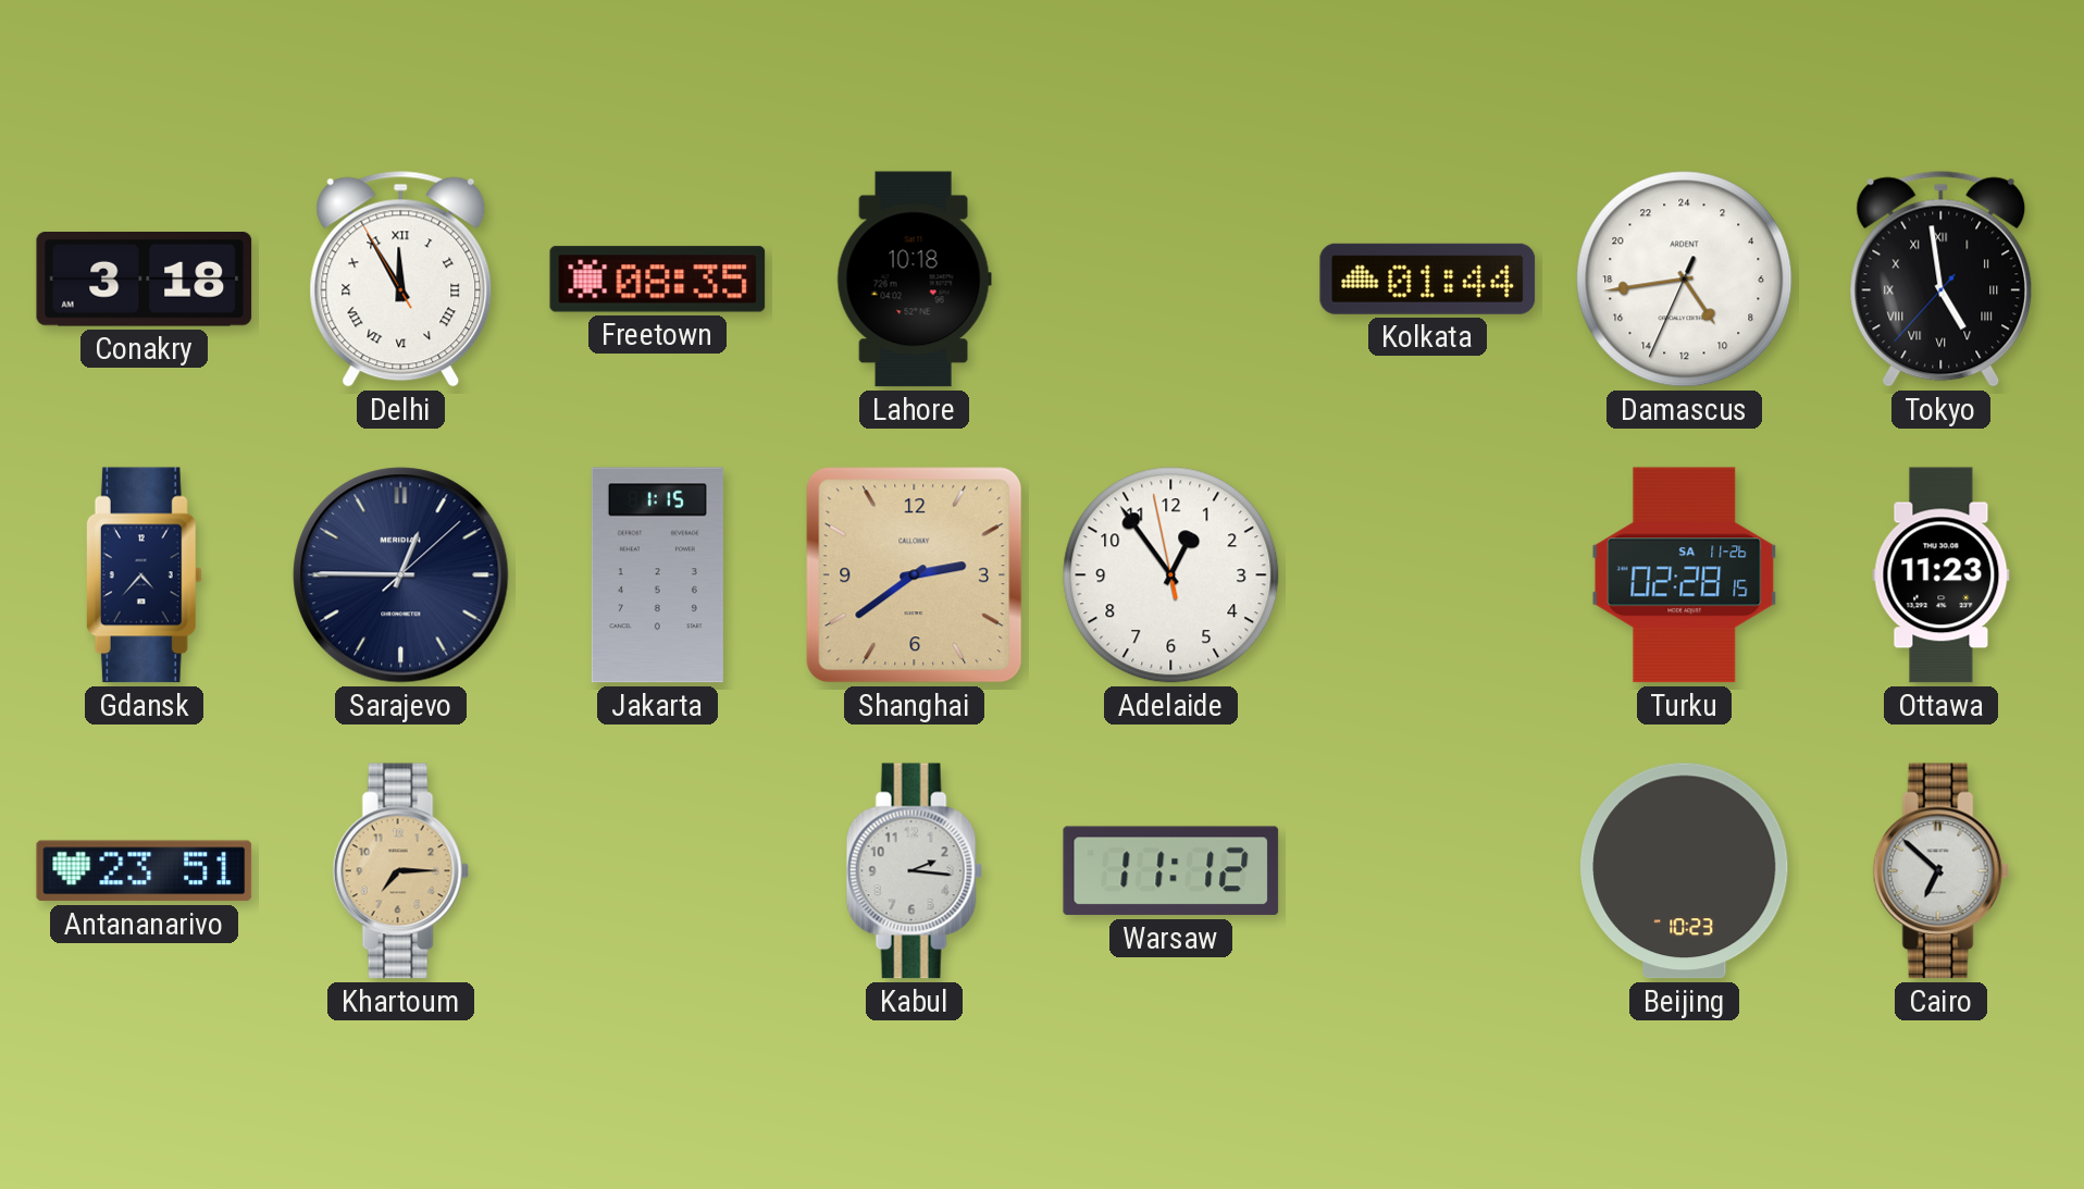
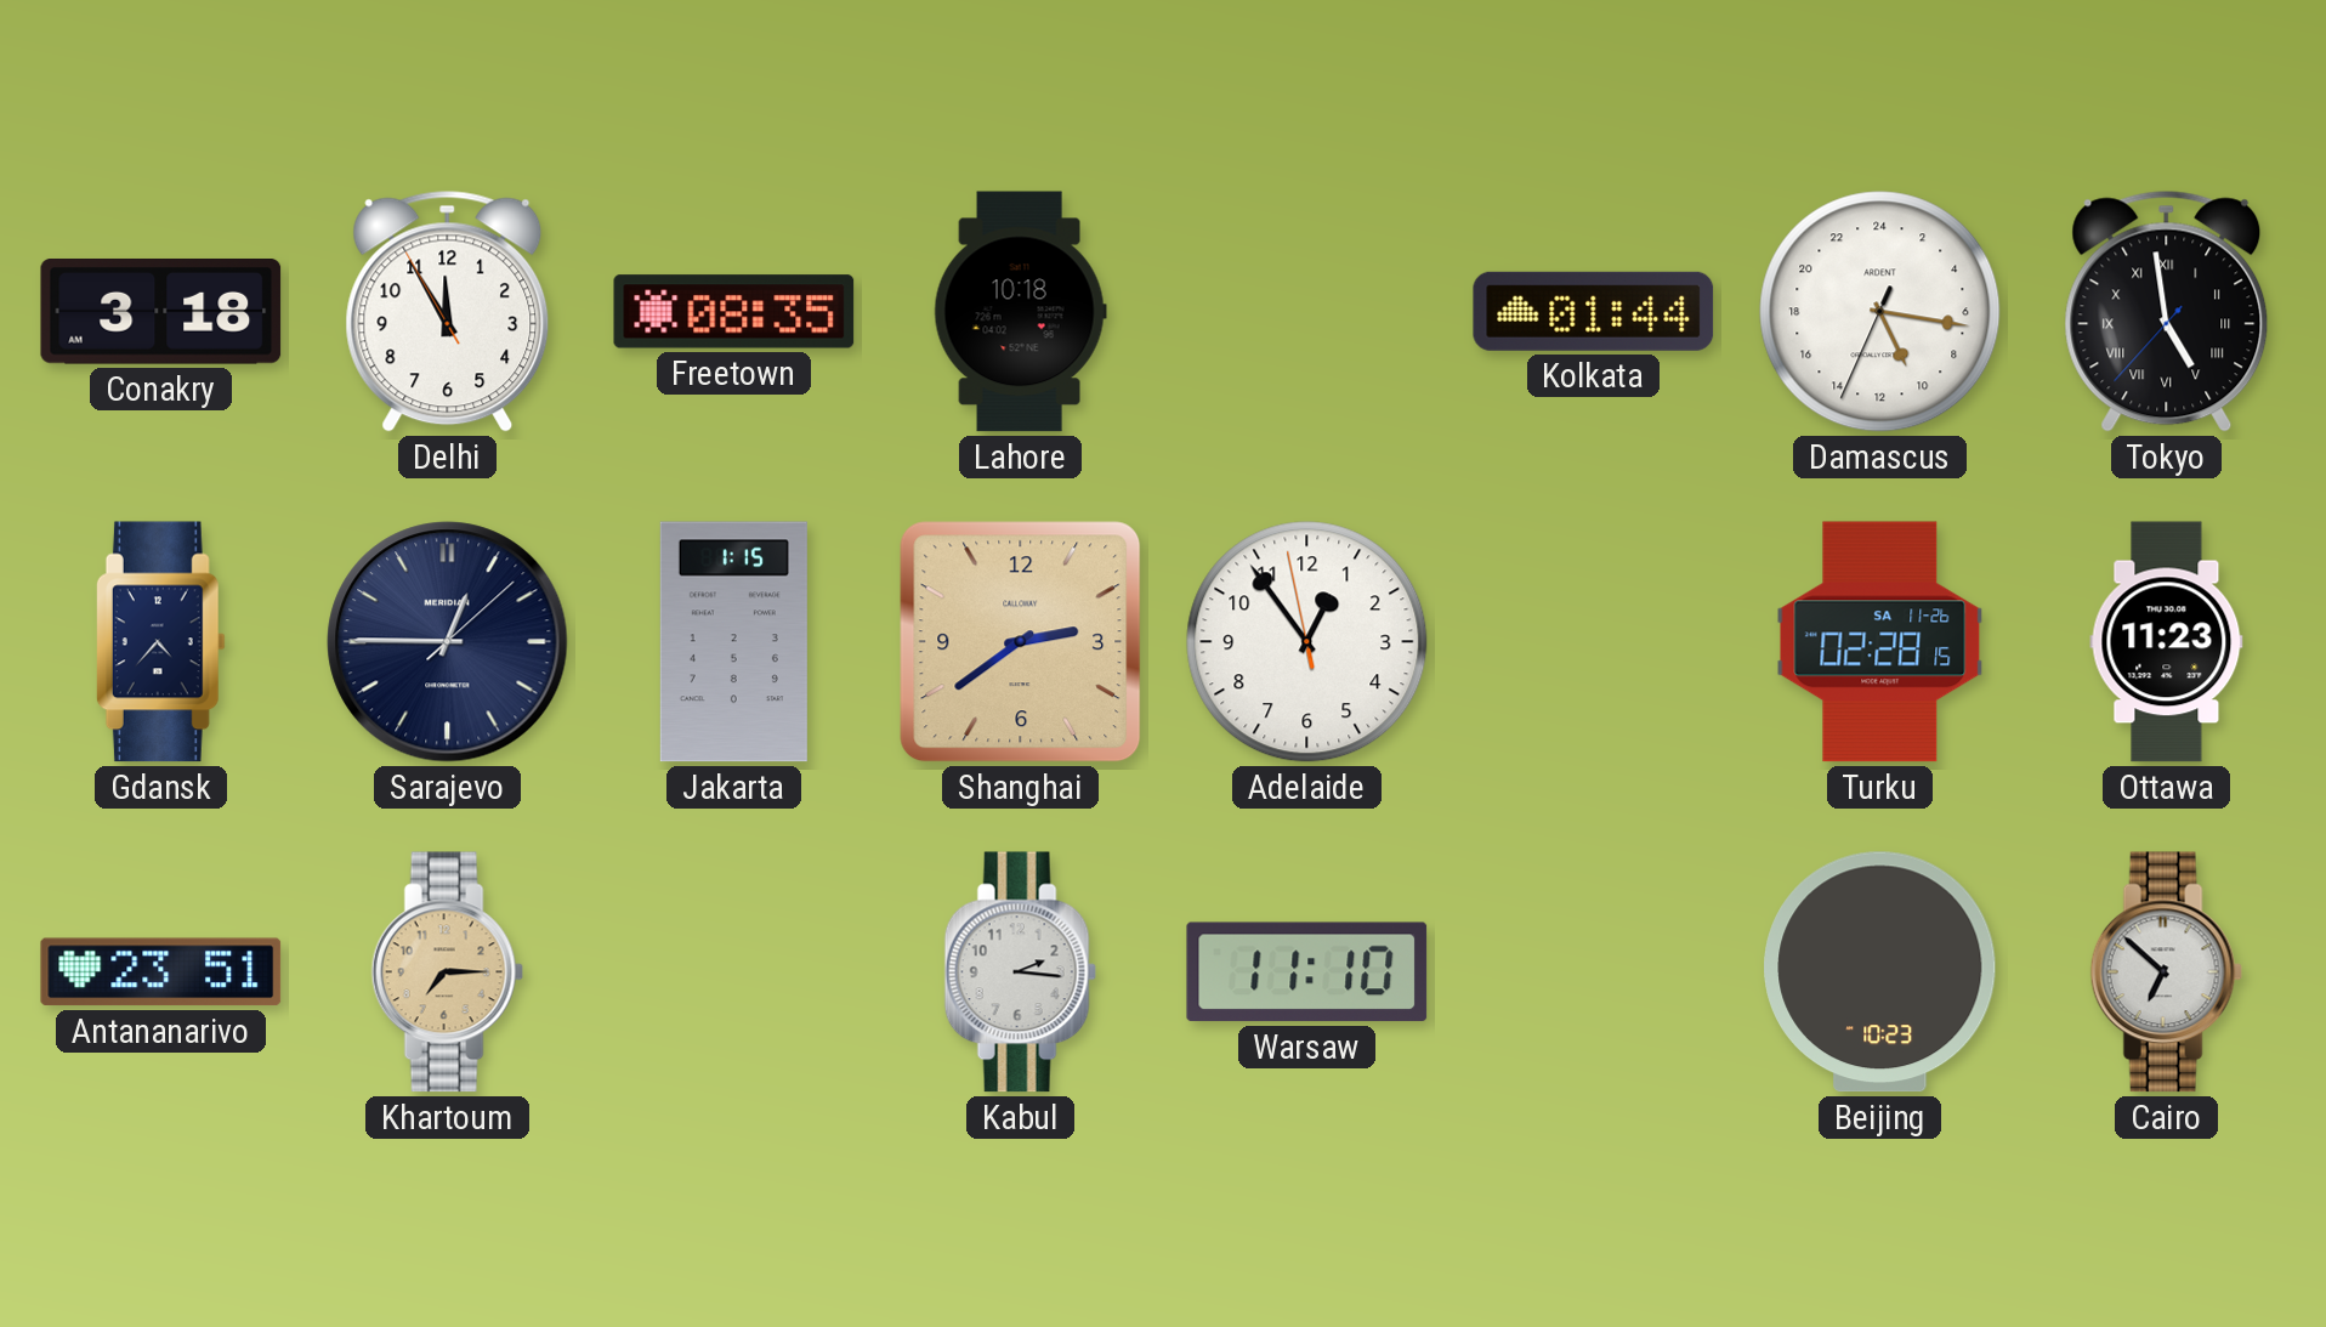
Delhi numerals: Roman -> Arabic (448, 311)
Damascus: 9:43 -> 10:16 (1880, 312)
Warsaw: 11:12 -> 11:10 (1307, 972)
